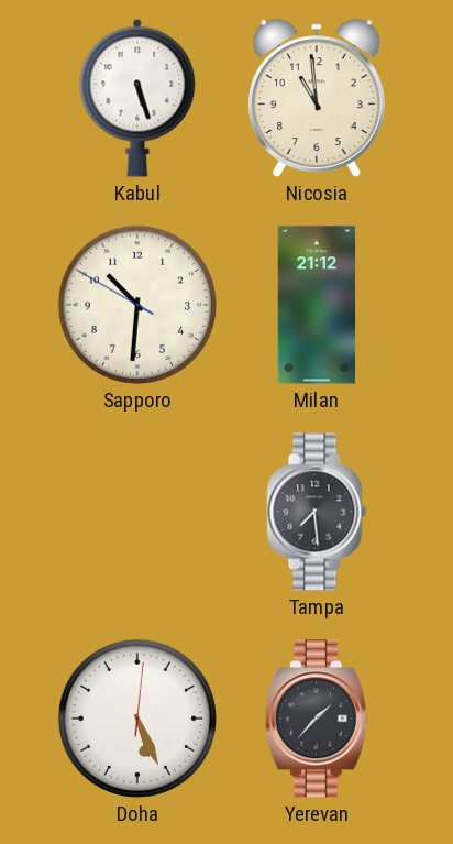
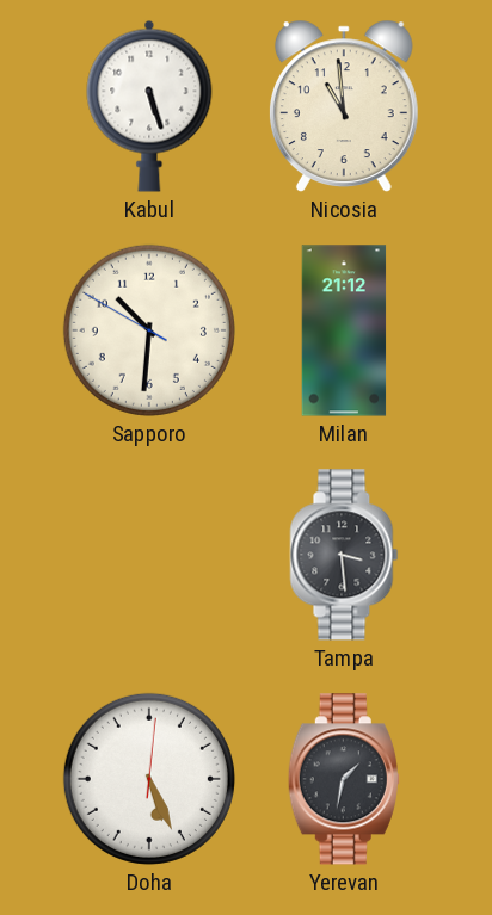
Tampa: 7:29 -> 3:29 (344, 555)
Yerevan: 1:37 -> 1:32 (344, 779)
